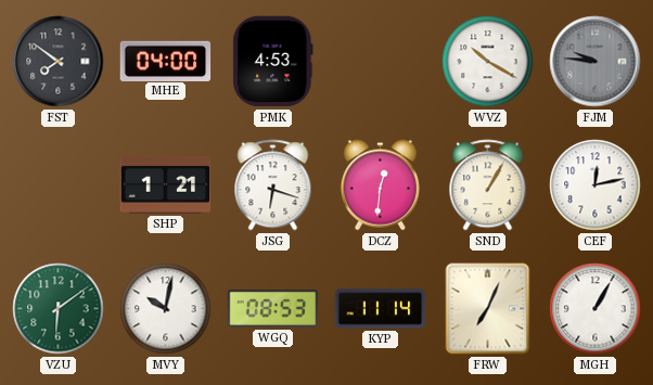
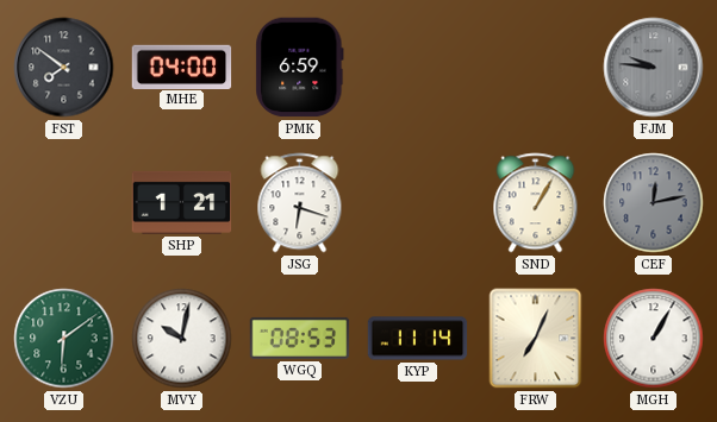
PMK: 4:53 -> 6:59 (300, 68)
WVZ: 10:20 -> none (488, 62)
DCZ: 12:31 -> none (380, 185)
CEF dial: white -> grey (654, 203)
